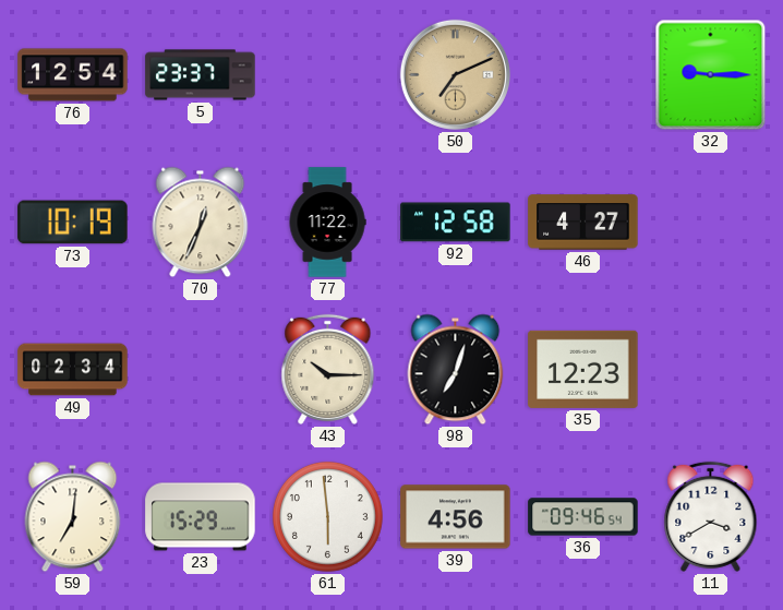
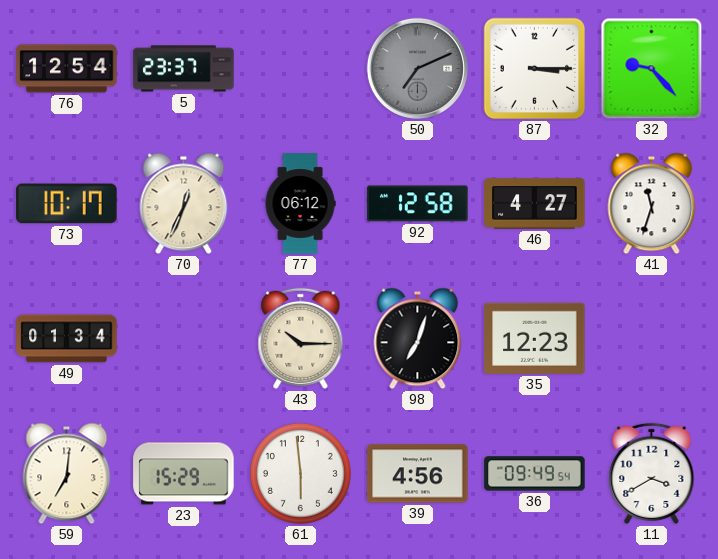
50 dial: champagne -> grey (417, 68)
87: none -> 3:15 (535, 69)
32: 9:15 -> 9:23 (652, 69)
73: 10:19 -> 10:17 (67, 204)
77: 11:22 -> 06:12 (300, 204)
41: none -> 11:33 (652, 204)
49: 02:34 -> 01:34 (67, 339)
36: 09:46 -> 09:49 (535, 474)
